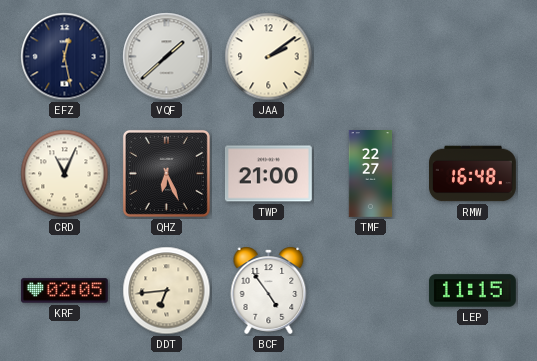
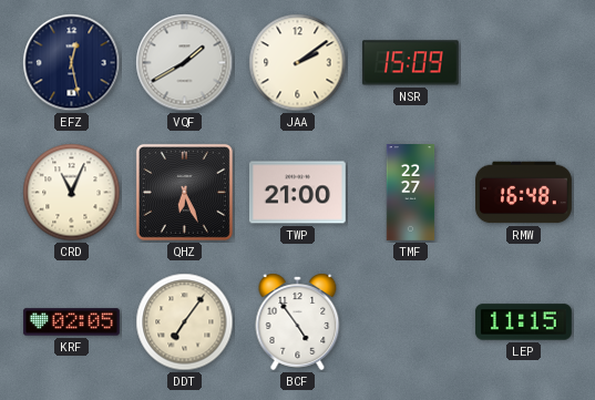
VQF: 1:38 -> 1:40 (185, 63)
NSR: none -> 15:09 (410, 63)
DDT: 6:44 -> 7:06 (185, 322)
